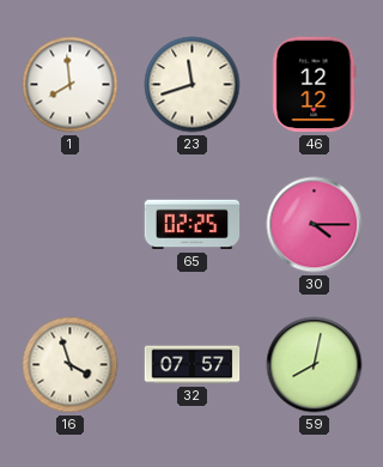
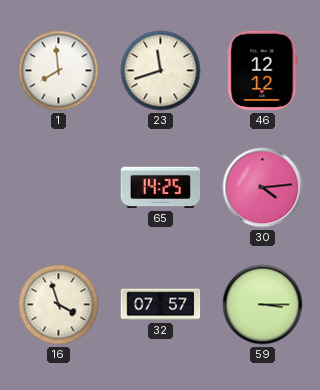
65: 02:25 -> 14:25 (161, 188)
30: 4:15 -> 4:14 (263, 188)
59: 8:02 -> 3:15 (263, 305)
